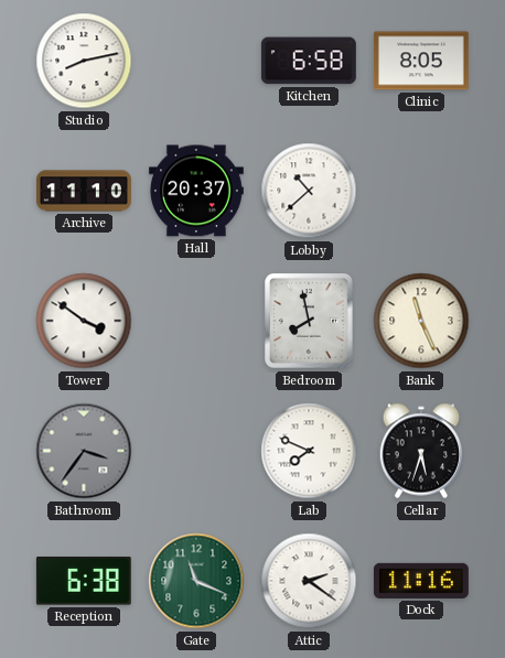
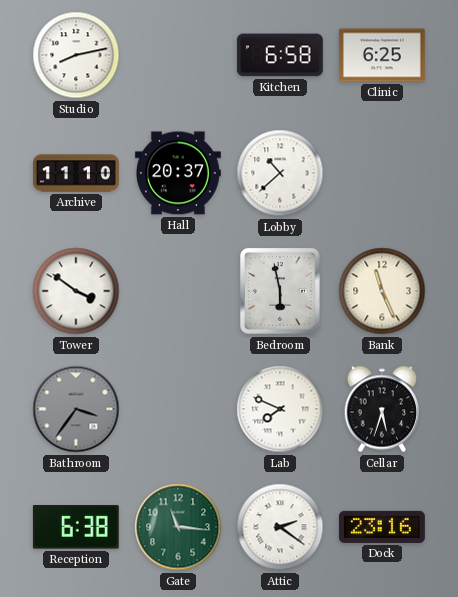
Clinic: 8:05 -> 6:25 (382, 55)
Bedroom: 7:58 -> 5:58 (281, 292)
Gate: 11:19 -> 11:16 (178, 527)
Dock: 11:16 -> 23:16 (382, 527)
